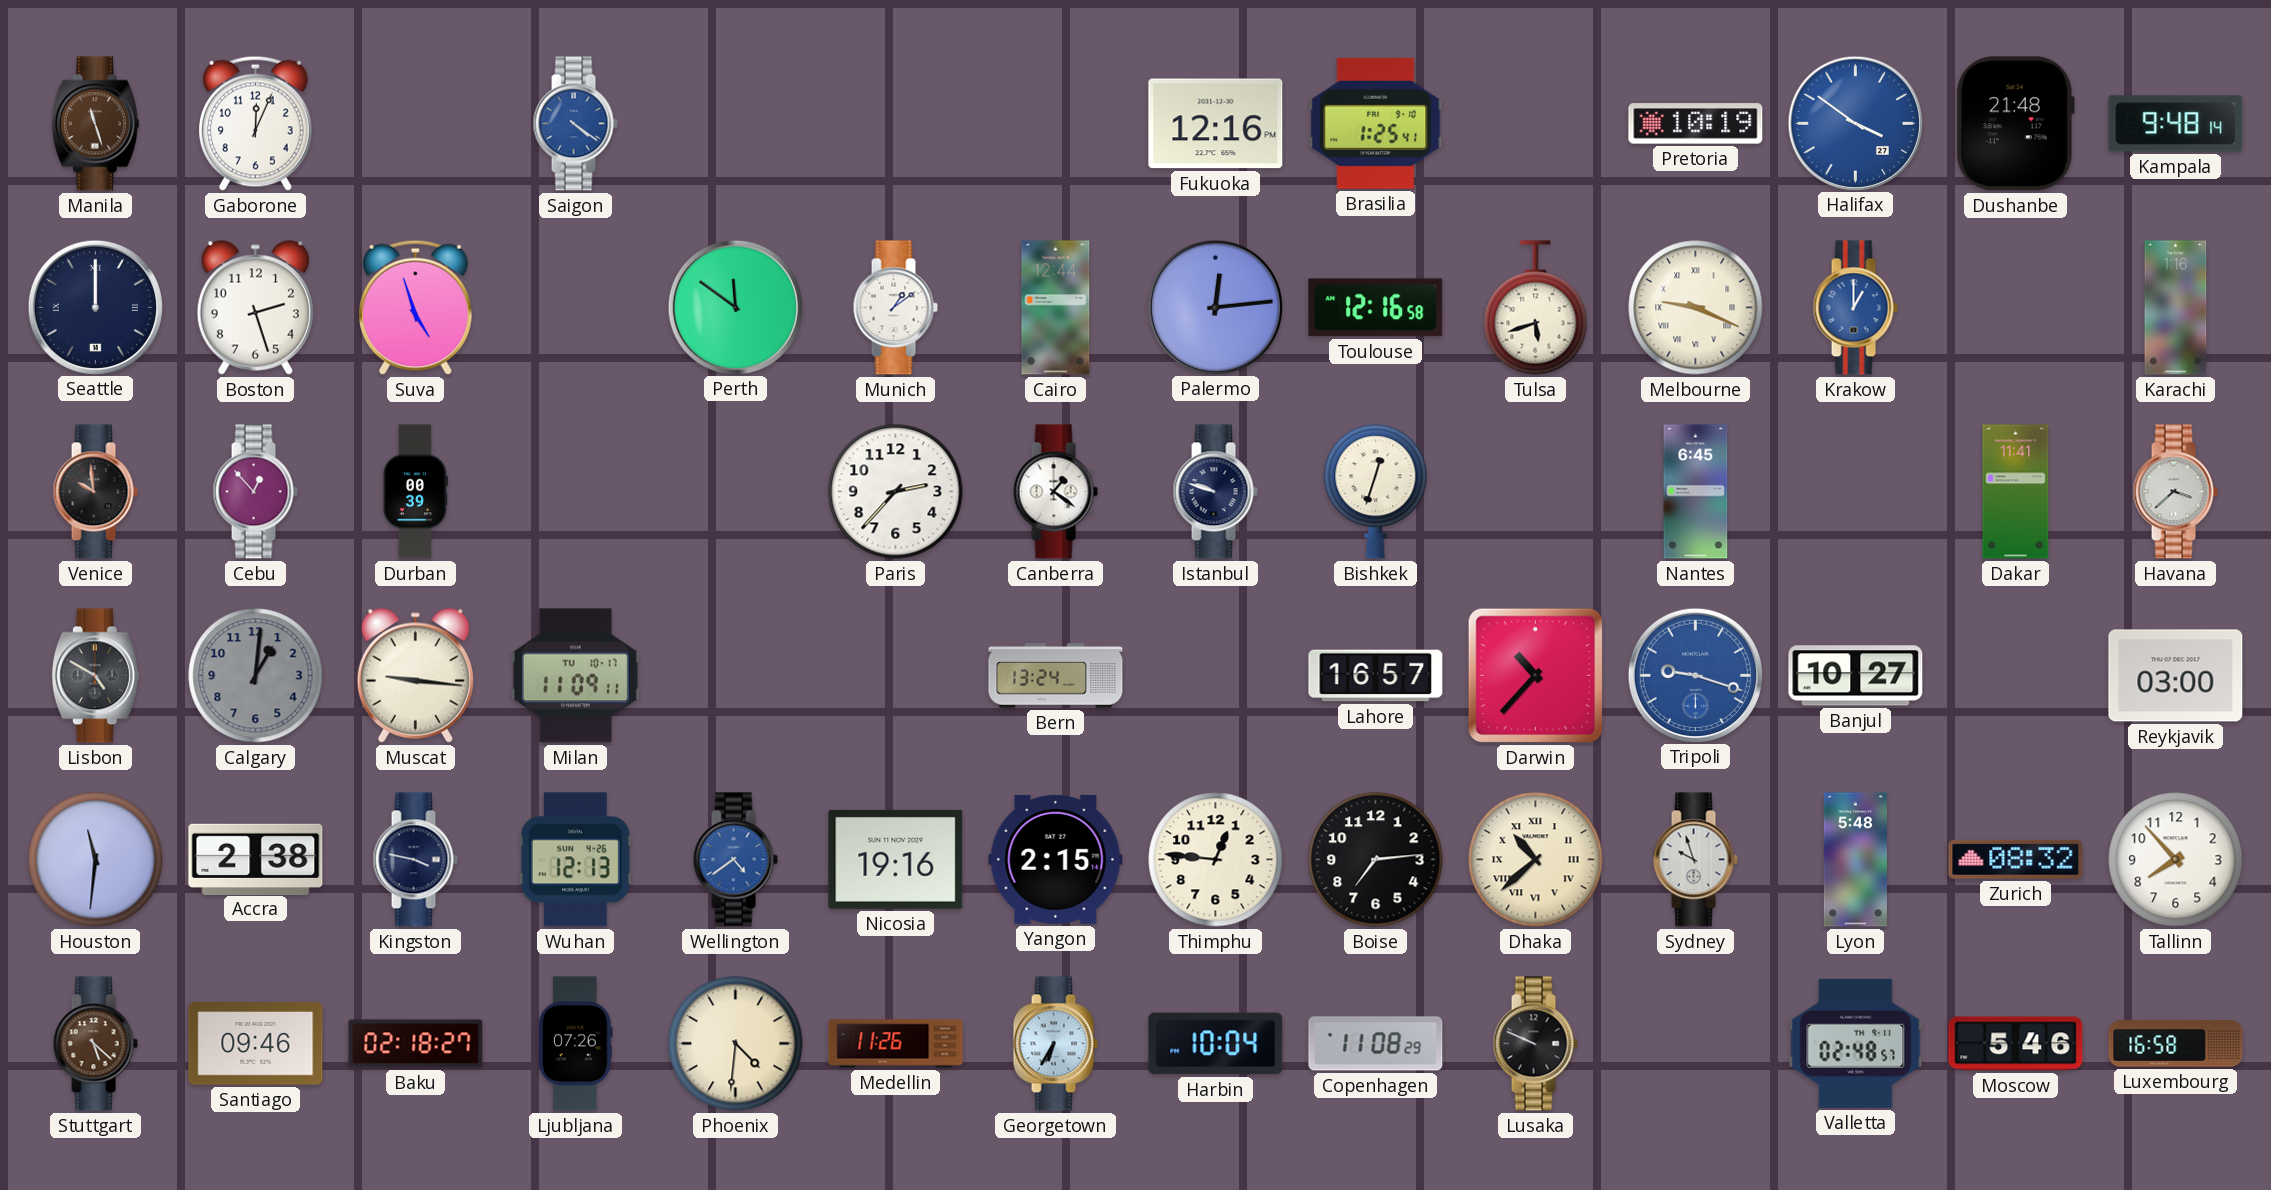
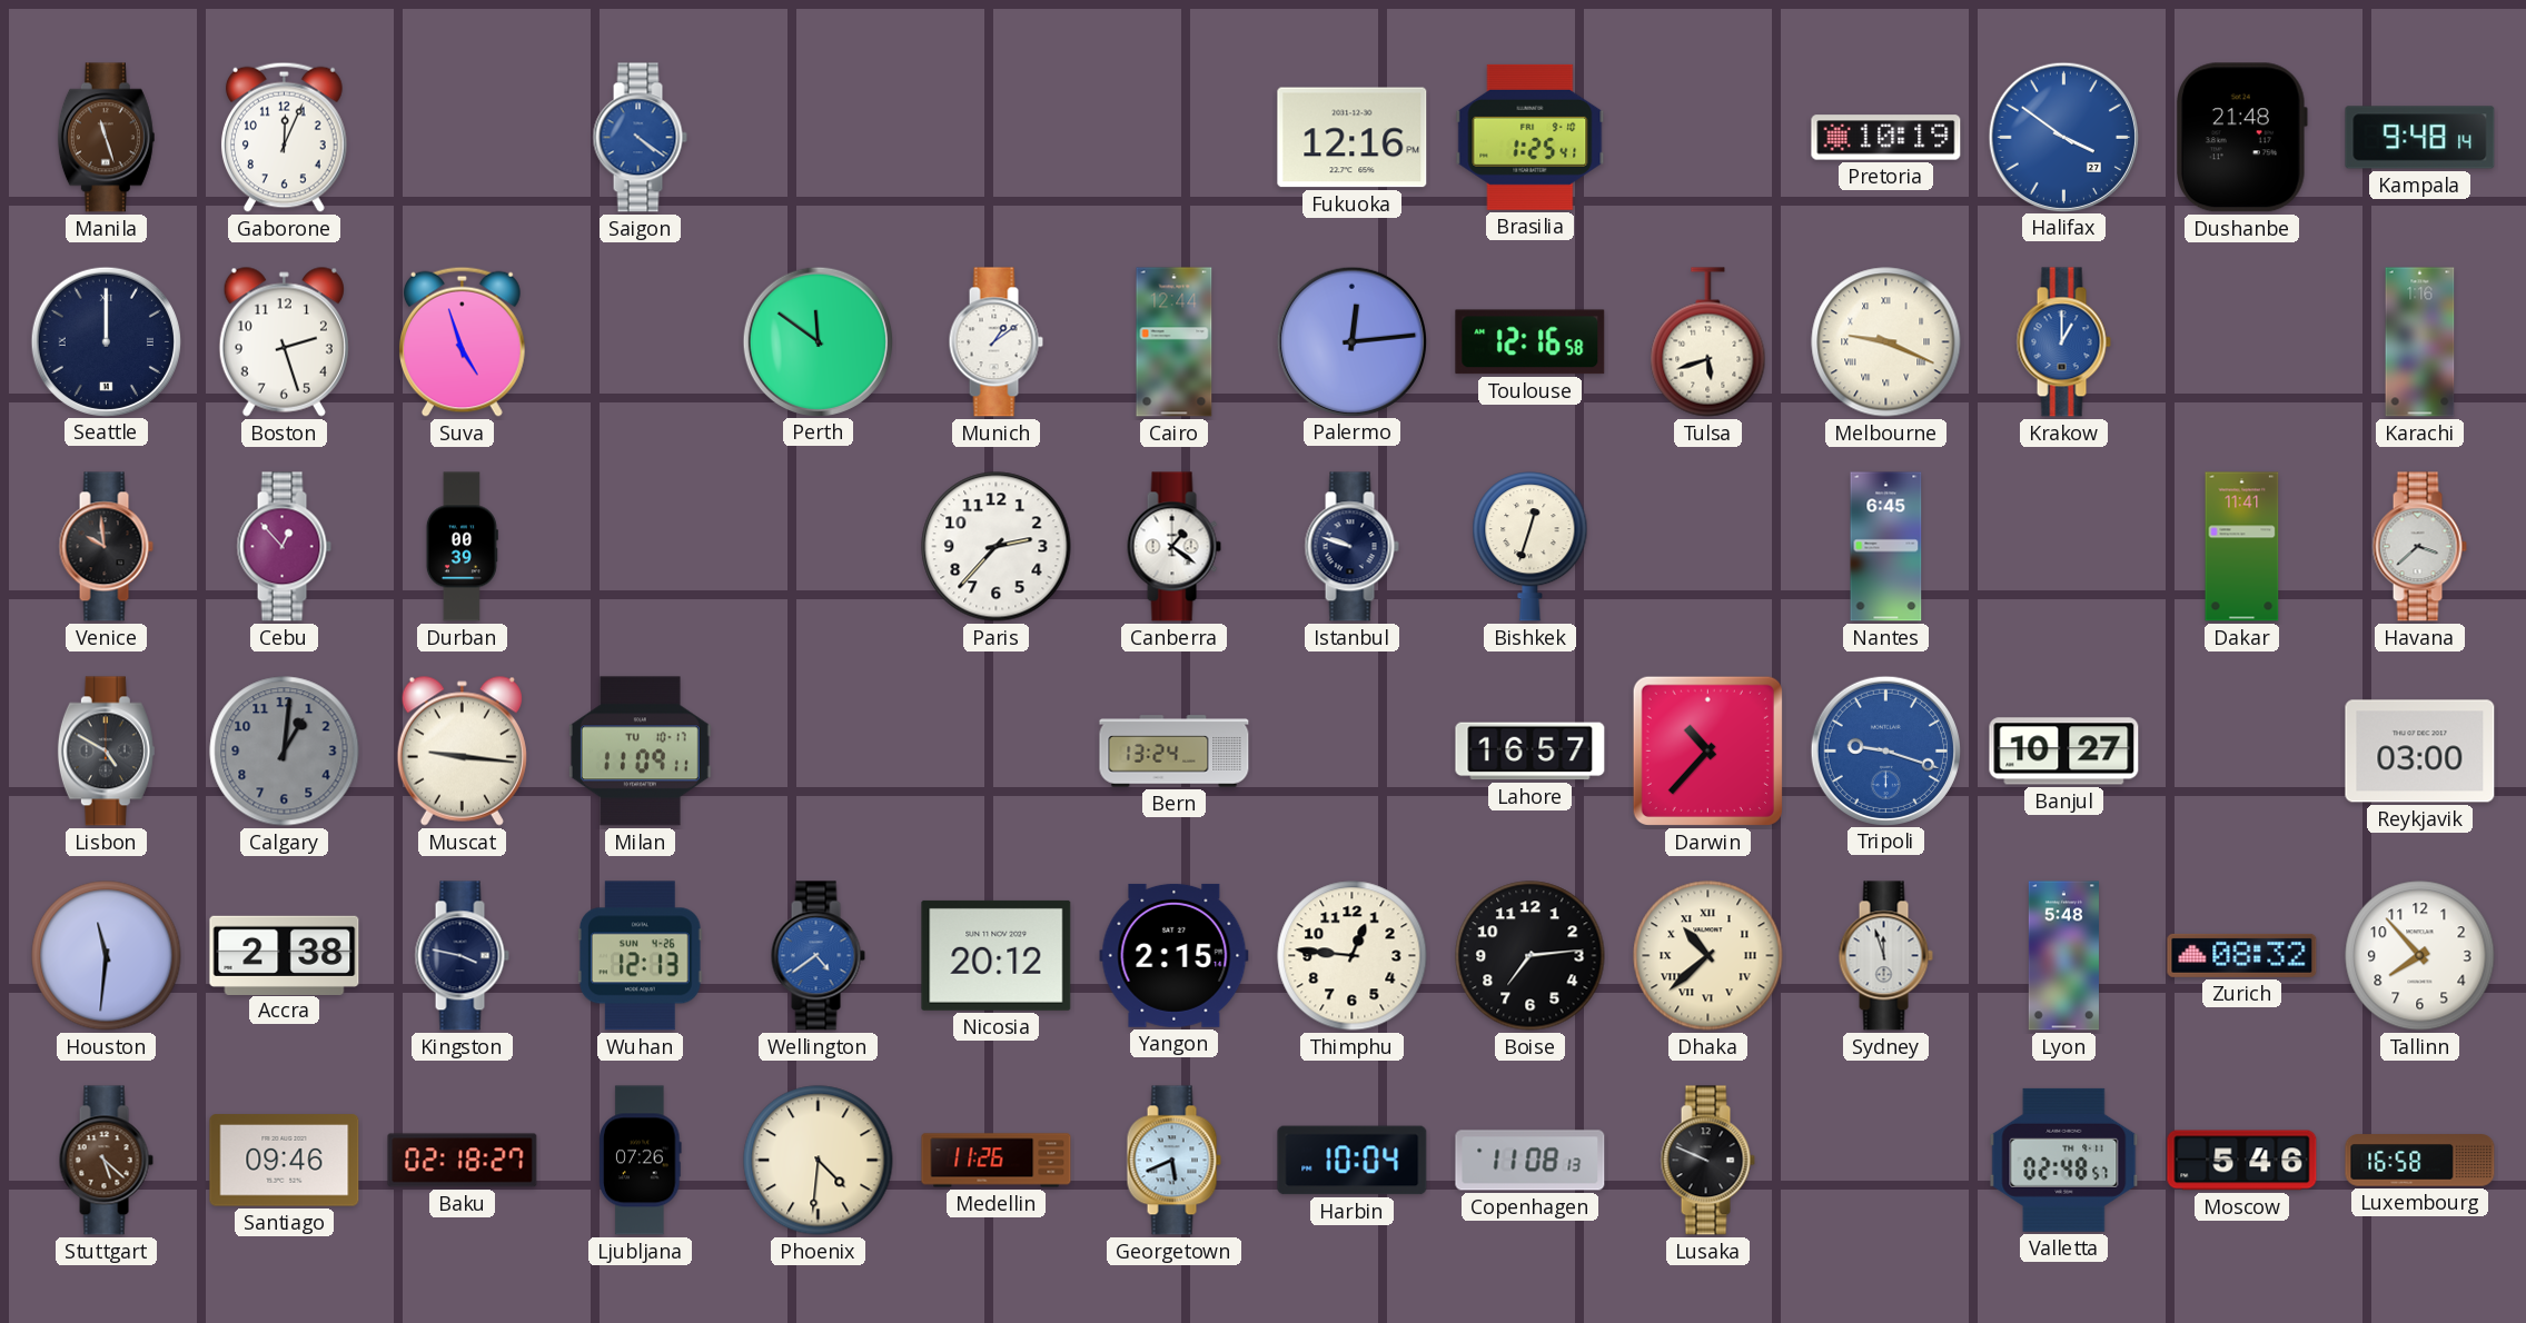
Nicosia: 19:16 -> 20:12 (997, 955)
Sydney: 9:57 -> 11:57 (1885, 956)
Georgetown: 6:35 -> 5:41 (1173, 1161)
Copenhagen: 11:08:29 -> 11:08:13 (1531, 1161)
